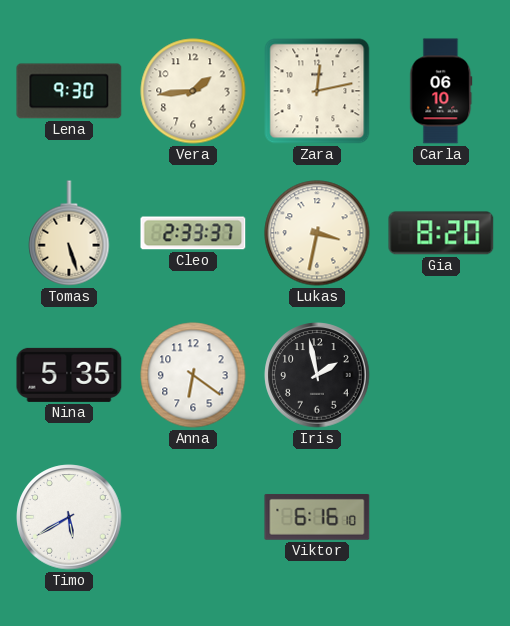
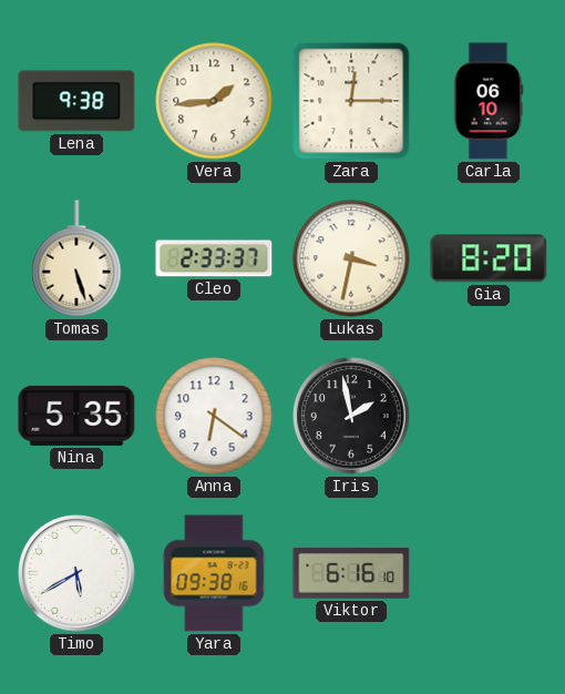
Lena: 9:30 -> 9:38 (76, 101)
Zara: 12:13 -> 12:15 (351, 101)
Yara: none -> 09:38 (214, 573)
